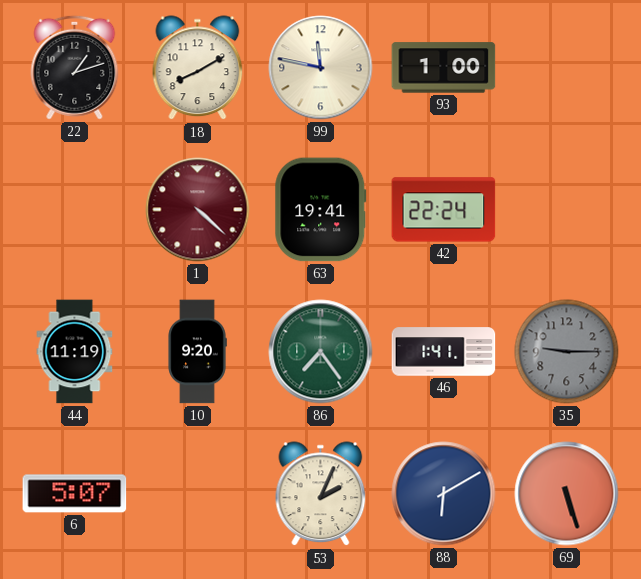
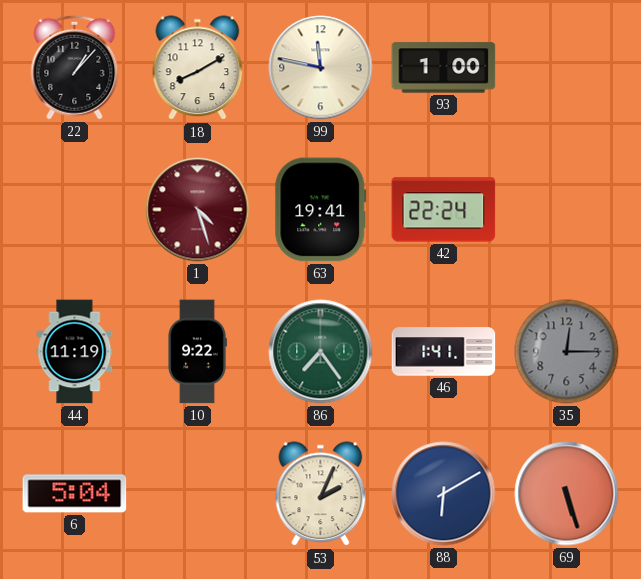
22: 1:12 -> 1:07 (75, 67)
1: 4:22 -> 4:27 (198, 210)
10: 9:20 -> 9:22 (197, 352)
35: 9:15 -> 12:15 (567, 352)
6: 5:07 -> 5:04 (75, 494)
